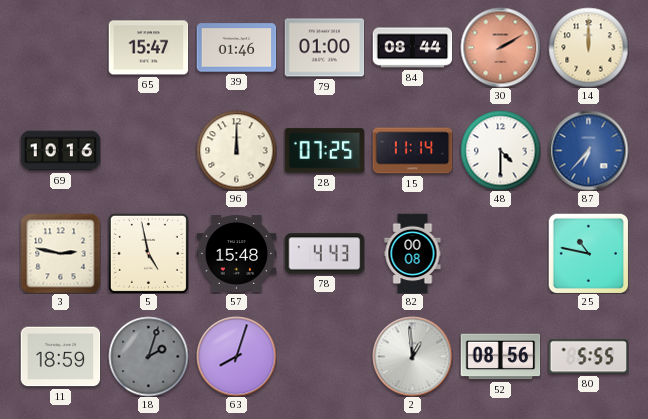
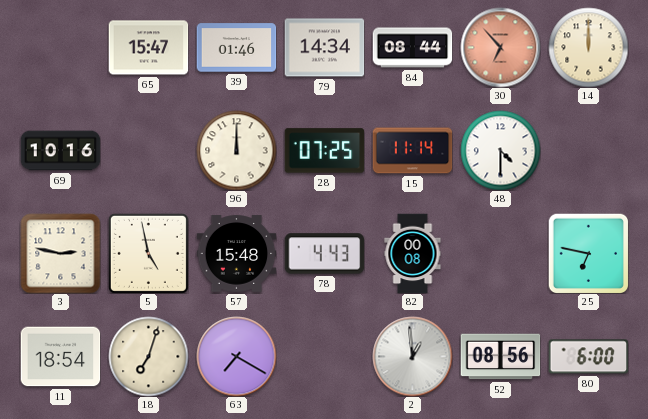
79: 01:00 -> 14:34 (324, 48)
30: 2:10 -> 6:53 (500, 47)
87: 6:37 -> none (588, 150)
25: 10:47 -> 6:47 (588, 253)
11: 18:59 -> 18:54 (60, 357)
18: 2:03 -> 7:03 (148, 356)
18 dial: grey -> cream (148, 356)
63: 8:03 -> 7:20 (236, 356)
80: 5:55 -> 6:00 (588, 357)
